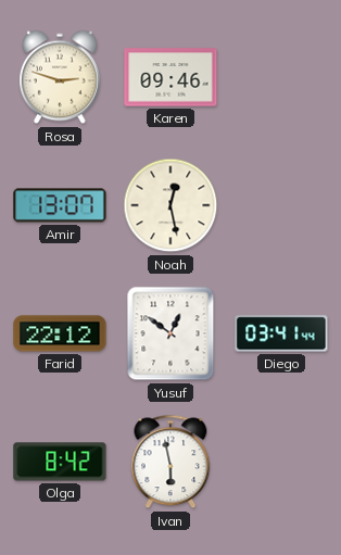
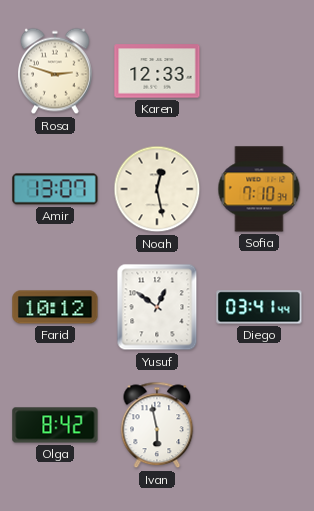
Karen: 09:46 -> 12:33 (157, 71)
Sofia: none -> 7:10 (259, 189)
Farid: 22:12 -> 10:12 (55, 307)
